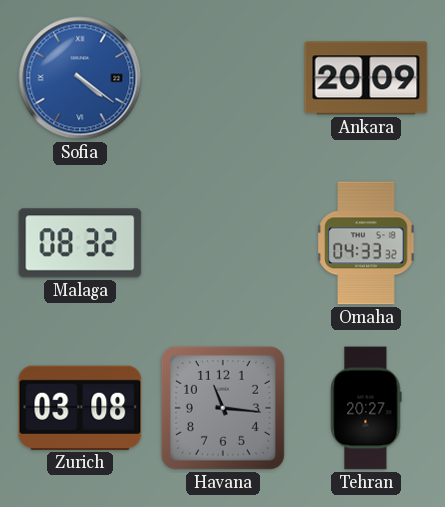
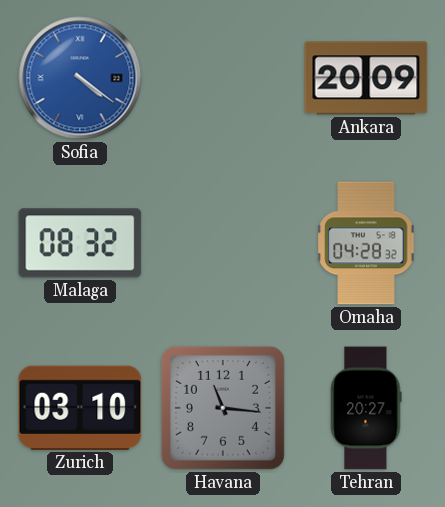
Omaha: 04:33 -> 04:28 (366, 243)
Zurich: 03:08 -> 03:10 (80, 408)
